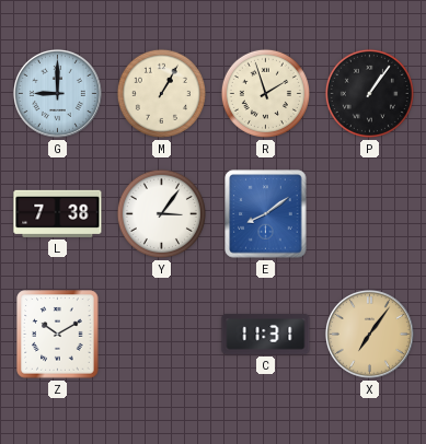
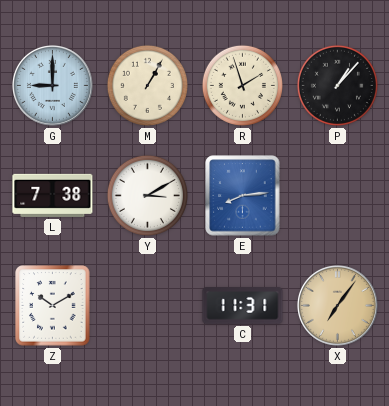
P: 1:06 -> 1:07 (337, 85)
Y: 3:06 -> 3:10 (147, 195)
E: 8:09 -> 8:14 (243, 196)
